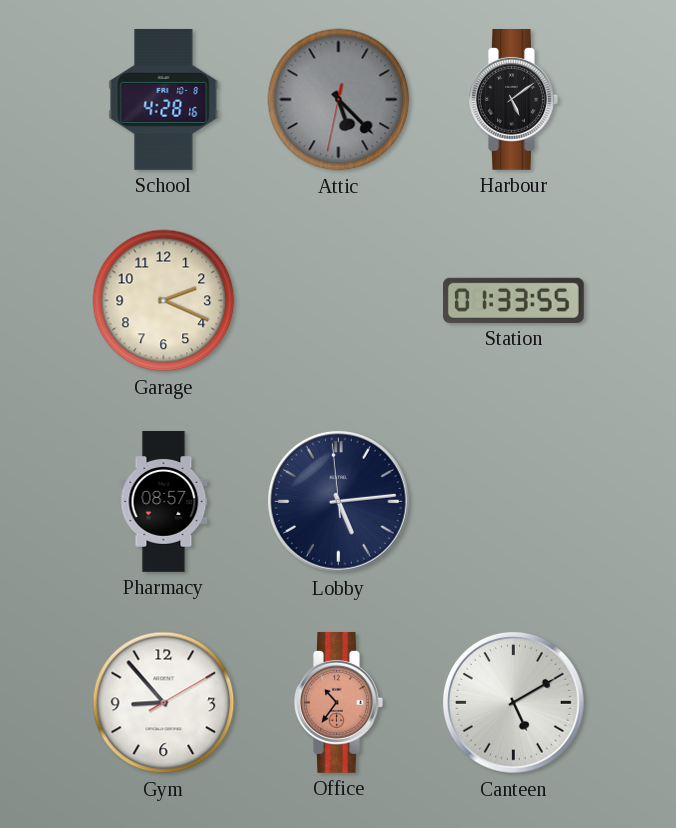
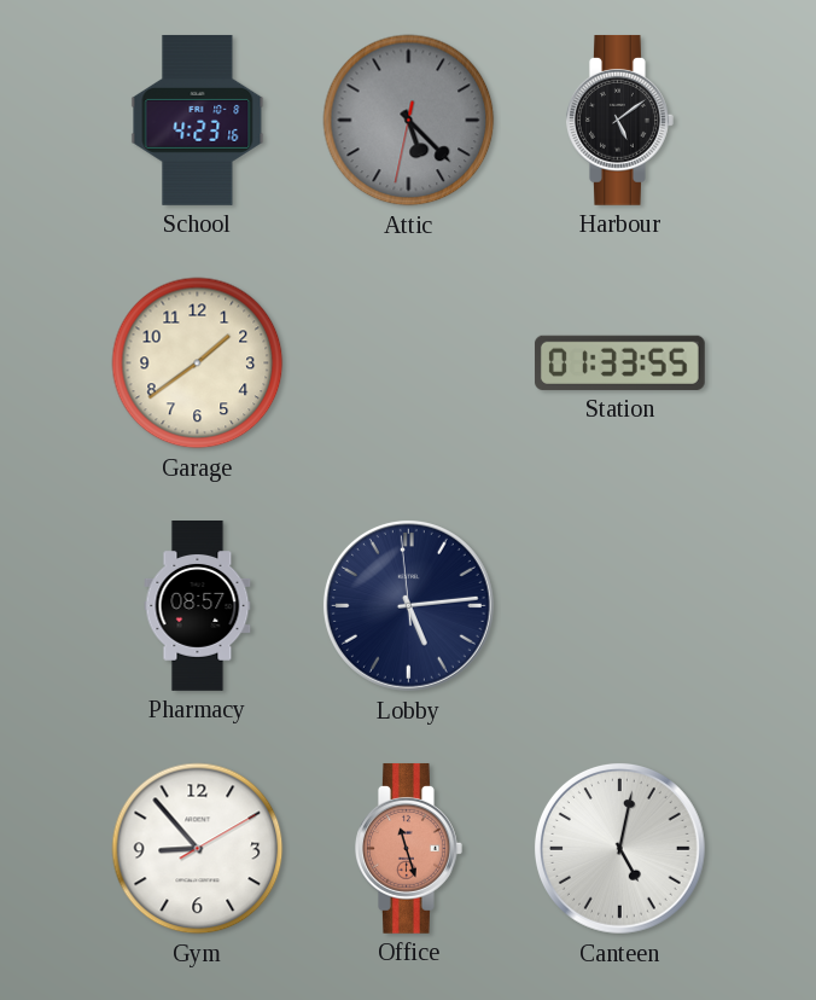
School: 4:28 -> 4:23 (198, 120)
Garage: 2:19 -> 1:39 (198, 364)
Office: 10:36 -> 11:27 (409, 848)
Canteen: 5:10 -> 5:02 (619, 848)
